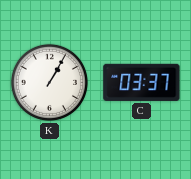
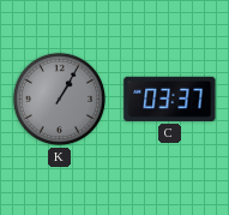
K dial: white -> grey (59, 98)
